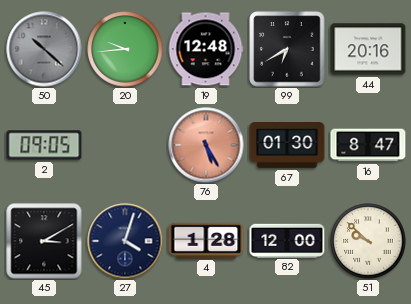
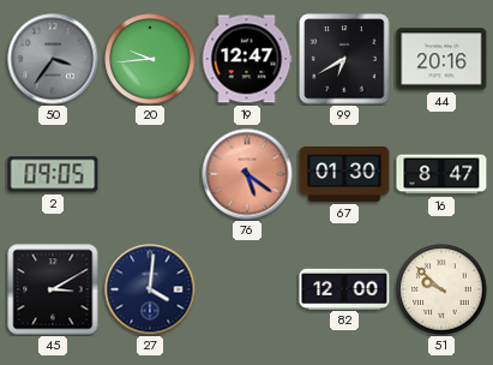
50: 10:22 -> 3:36 (53, 59)
19: 12:48 -> 12:47 (247, 59)
76: 5:25 -> 5:21 (247, 174)
27: 4:03 -> 4:01 (150, 289)
4: 1:28 -> none (206, 240)
